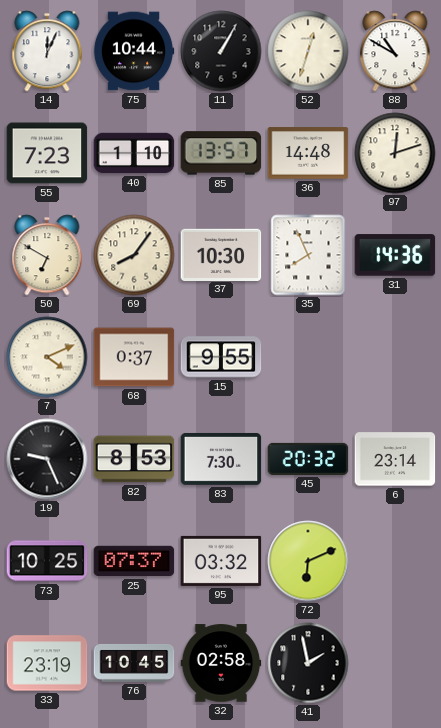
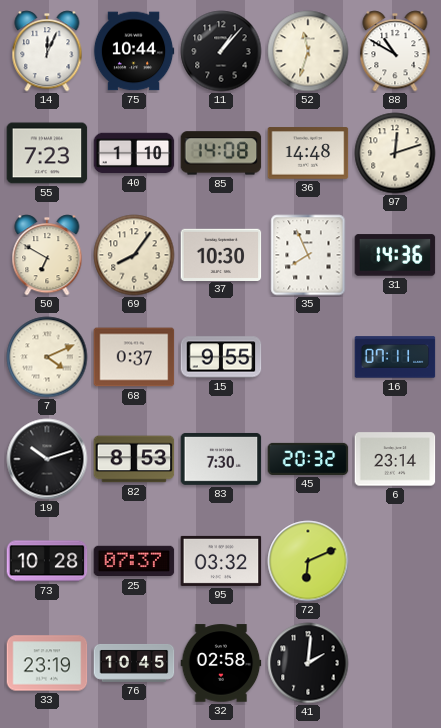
11: 1:05 -> 1:07 (221, 51)
52: 12:33 -> 11:33 (308, 51)
85: 13:57 -> 14:08 (221, 153)
16: none -> 07:11 (395, 357)
19: 9:26 -> 10:12 (47, 459)
73: 10:25 -> 10:28 (47, 561)
41: 1:58 -> 2:01 (308, 663)
